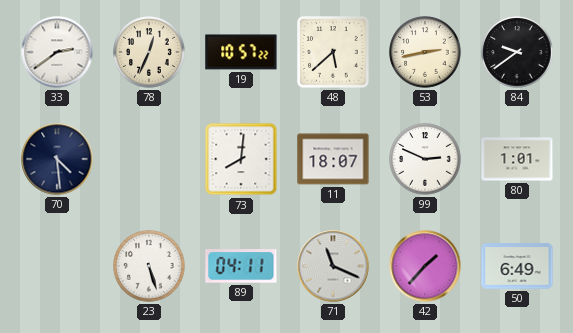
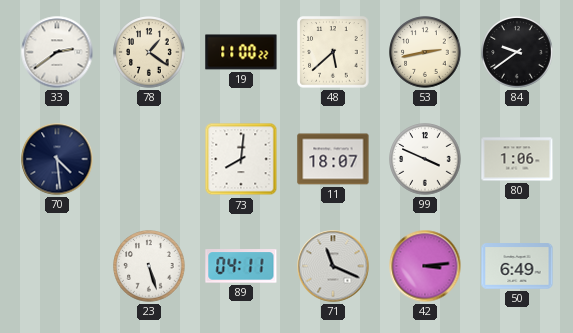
78: 12:34 -> 1:21 (149, 52)
19: 10:57 -> 11:00 (241, 52)
99: 2:49 -> 3:49 (425, 159)
80: 1:01 -> 1:06 (517, 159)
42: 1:37 -> 3:14 (425, 266)
